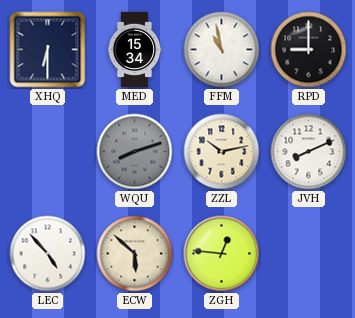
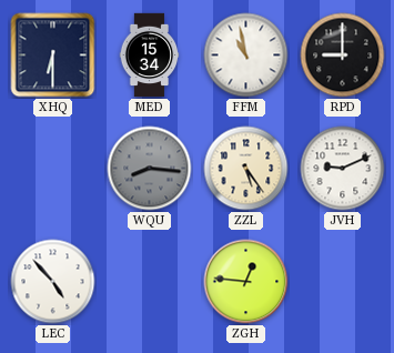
WQU: 8:12 -> 8:16 (150, 169)
ZZL: 10:13 -> 5:24 (246, 169)
JVH: 8:11 -> 9:11 (343, 169)
ECW: 5:52 -> none (135, 254)
